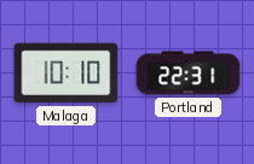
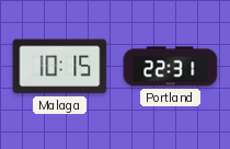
Malaga: 10:10 -> 10:15 (60, 67)
